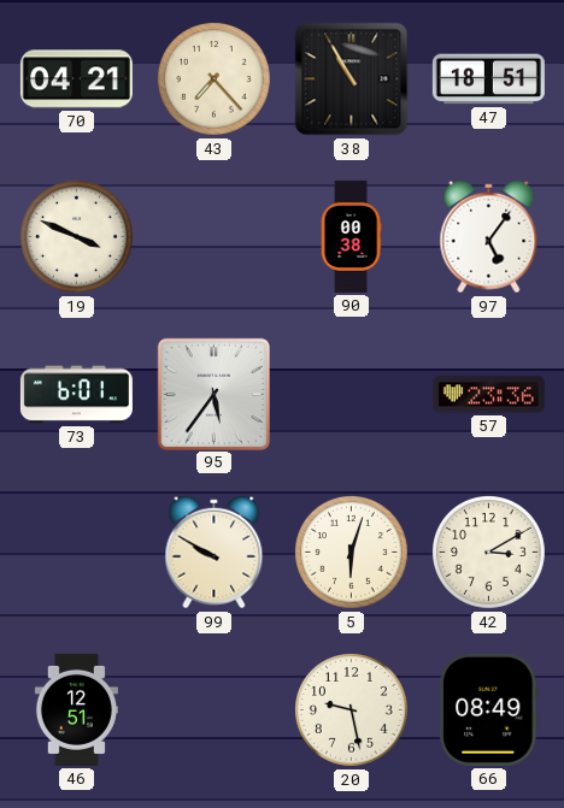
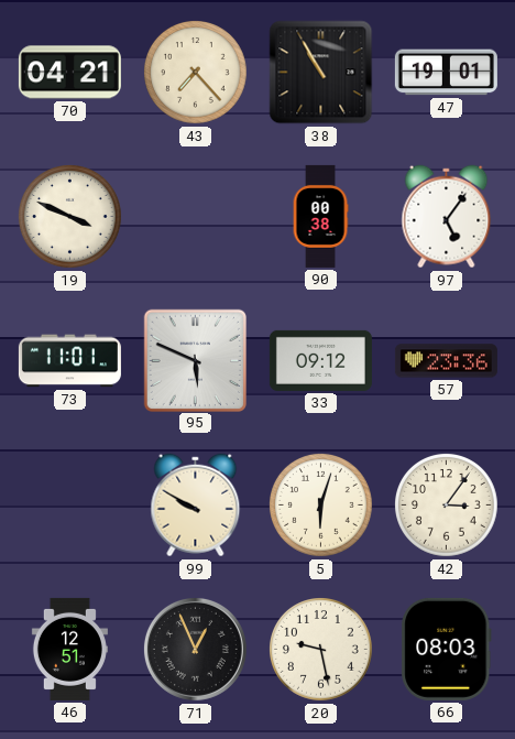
47: 18:51 -> 19:01 (446, 73)
73: 6:01 -> 11:01 (69, 361)
95: 5:36 -> 5:49 (195, 360)
33: none -> 09:12 (320, 360)
42: 3:10 -> 3:06 (447, 506)
71: none -> 12:56 (195, 649)
66: 08:49 -> 08:03 (447, 649)
